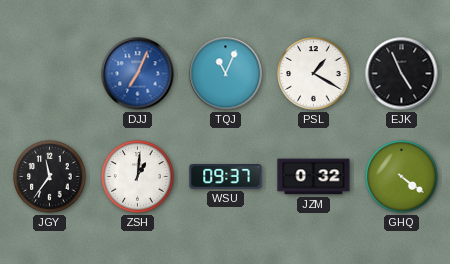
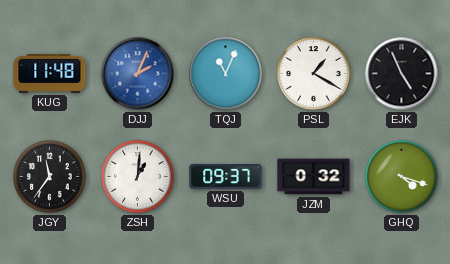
KUG: none -> 11:48 (50, 73)
DJJ: 7:04 -> 2:04 (138, 74)
GHQ: 4:21 -> 4:18 (402, 177)
